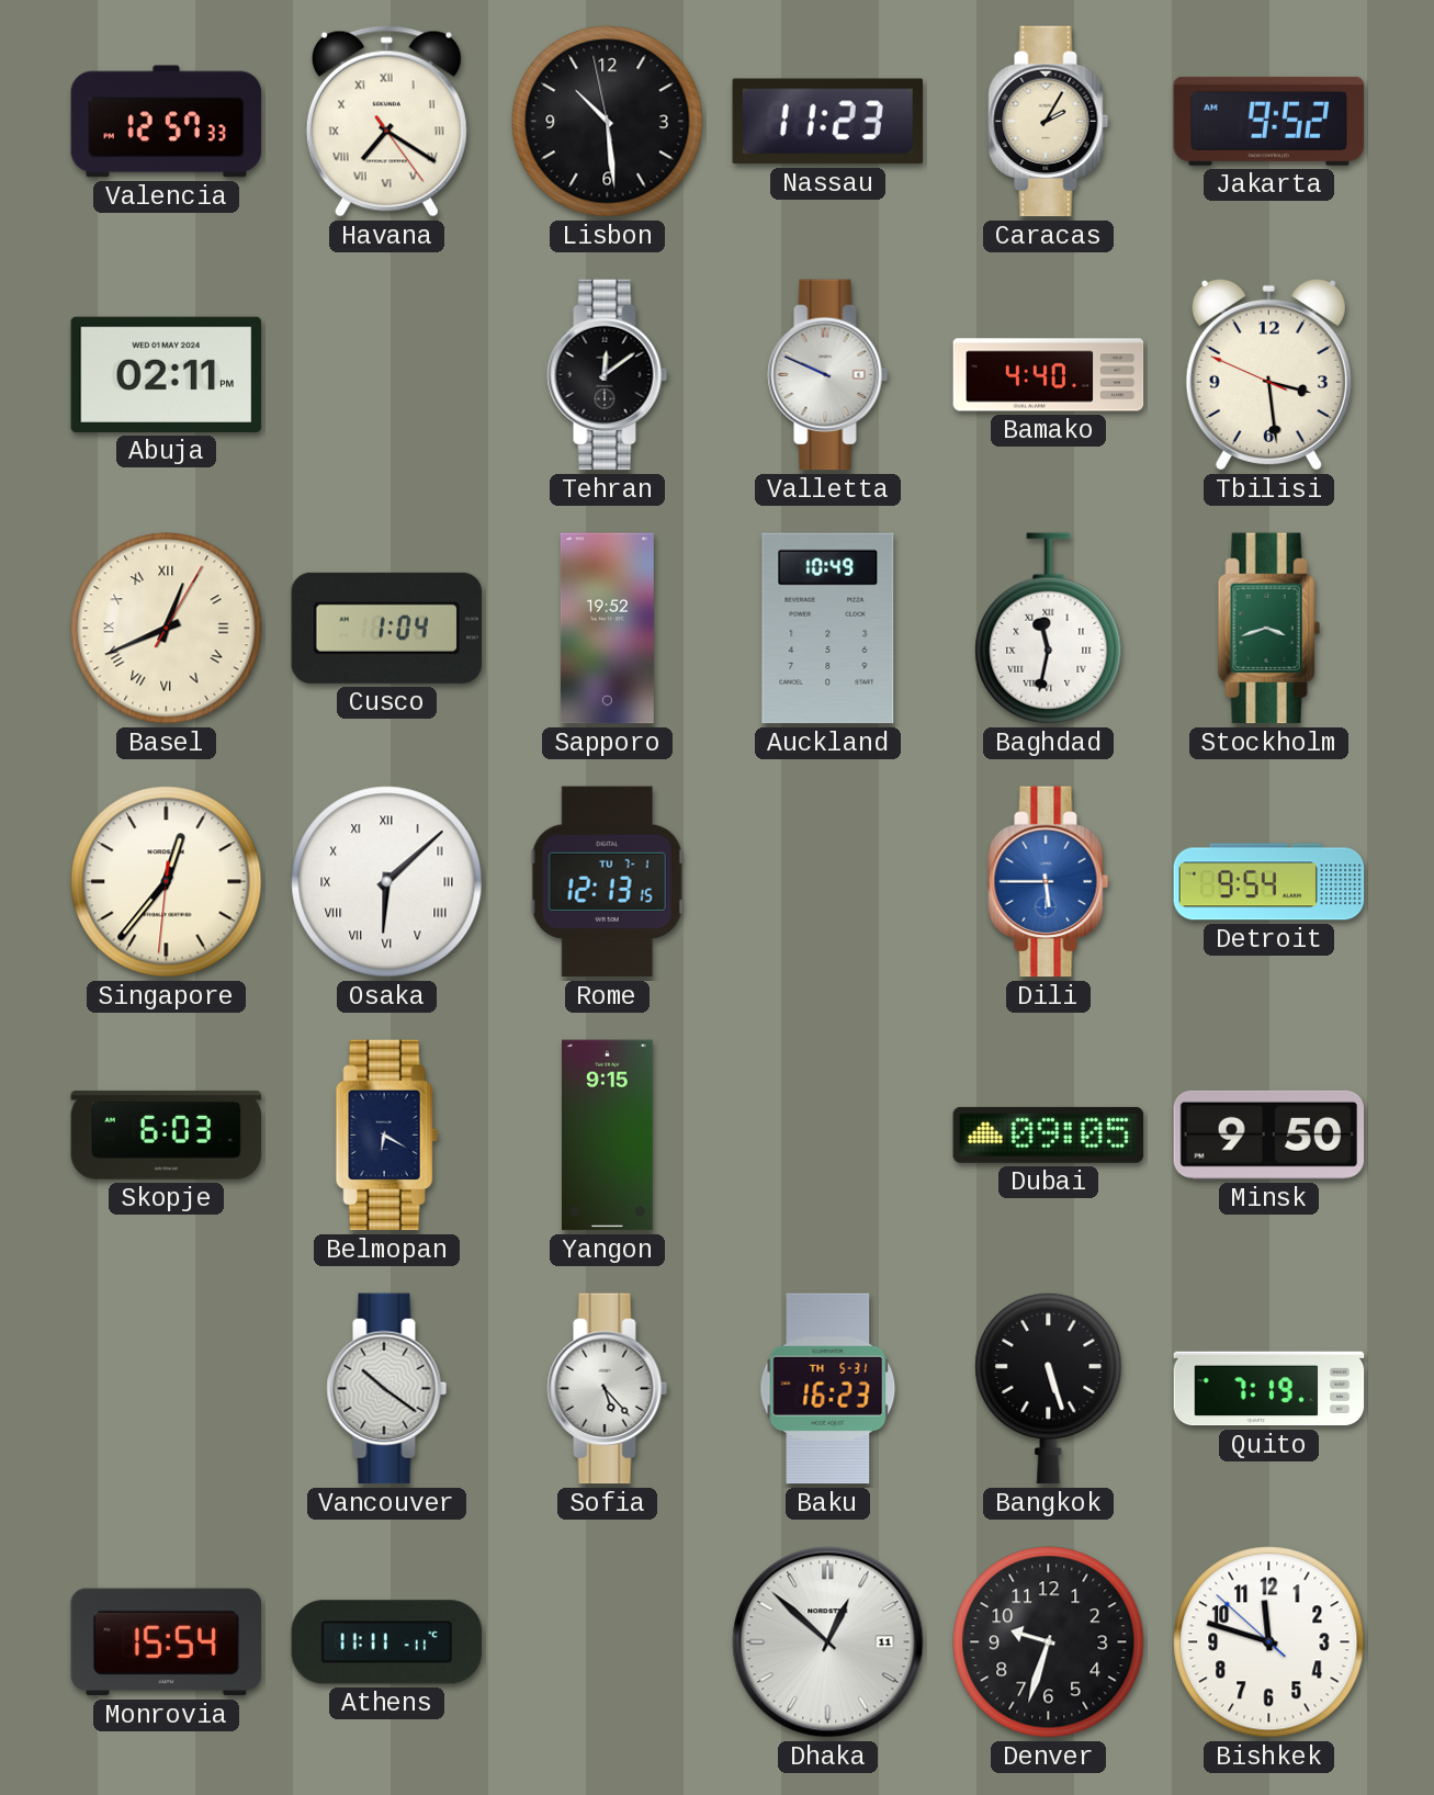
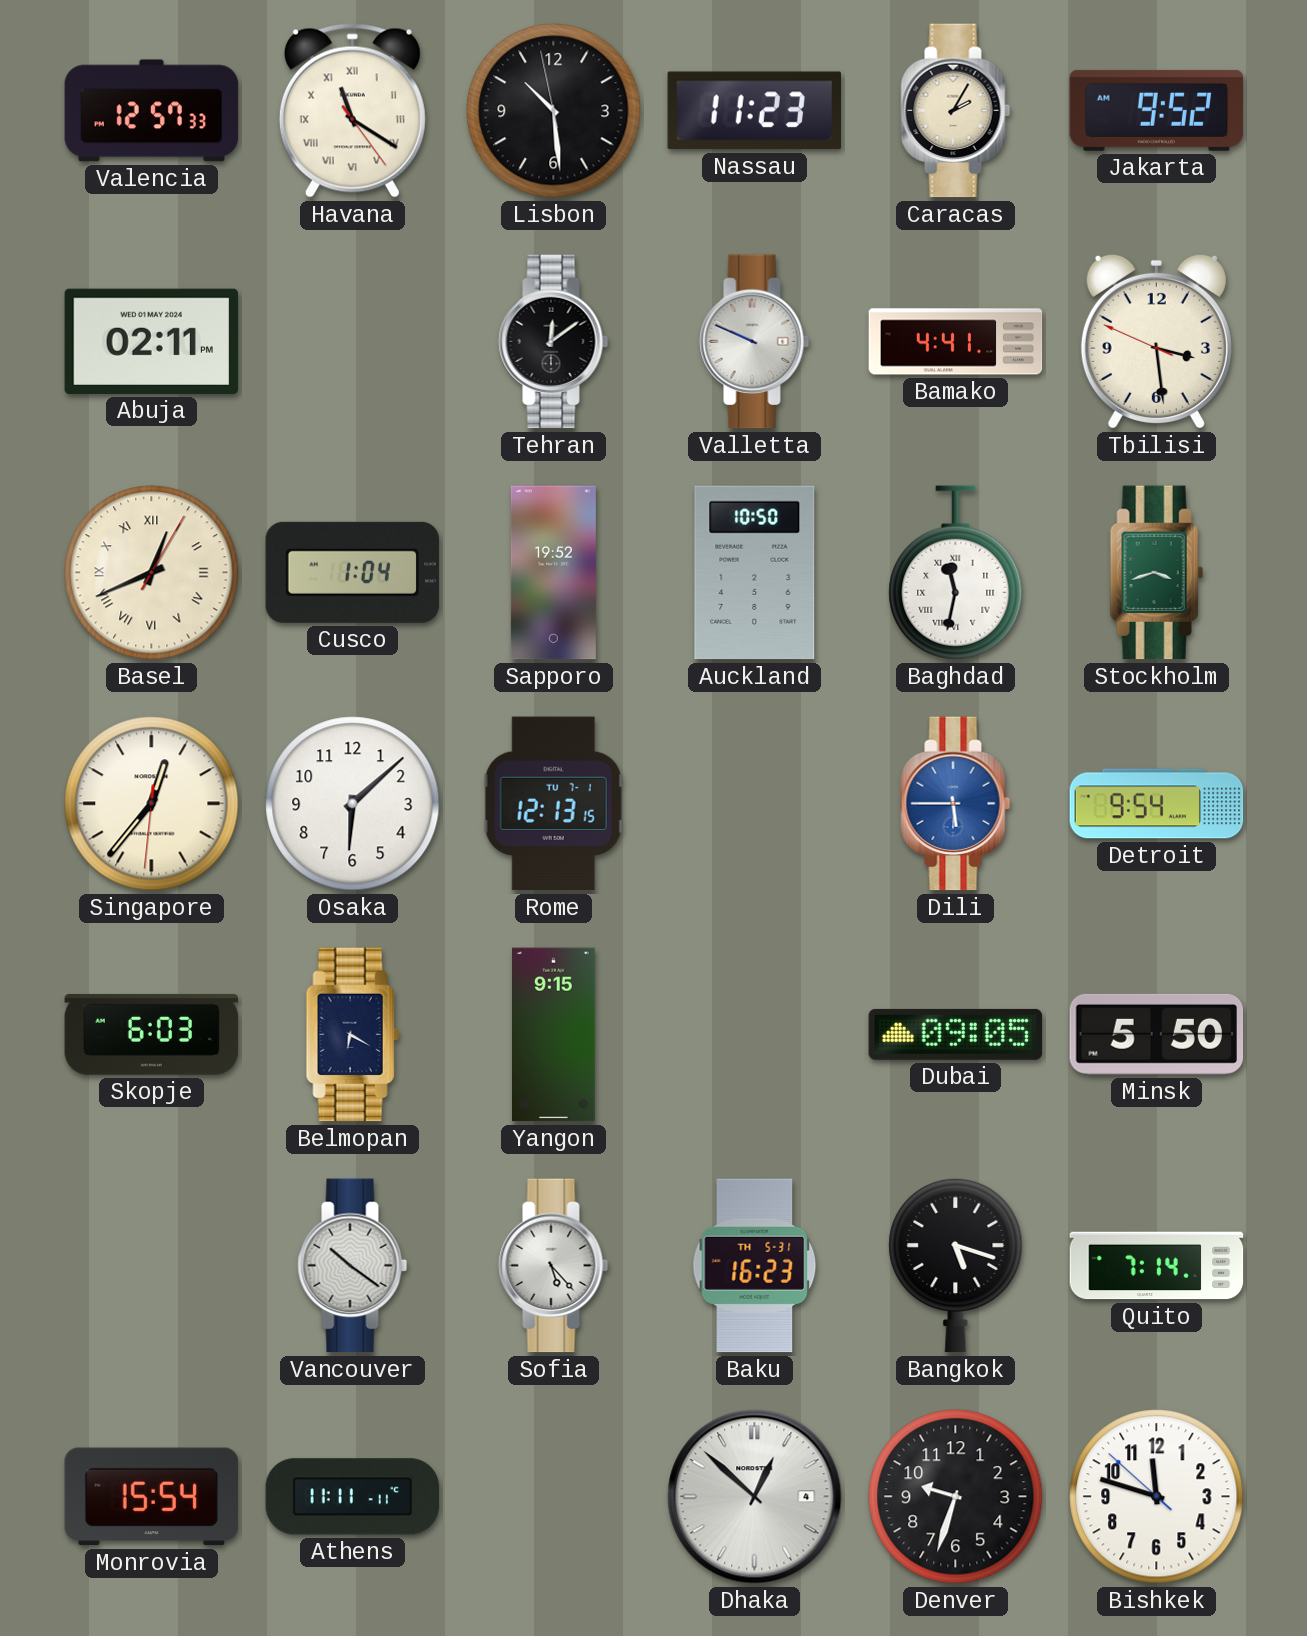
Havana: 7:20 -> 11:20 (352, 111)
Bamako: 4:40 -> 4:41 (956, 342)
Auckland: 10:49 -> 10:50 (755, 573)
Osaka numerals: Roman -> Arabic (353, 804)
Minsk: 9:50 -> 5:50 (1157, 1034)
Bangkok: 5:27 -> 5:18 (956, 1265)
Quito: 7:19 -> 7:14 (1157, 1266)
Dhaka date: 11 -> 4 (755, 1497)
